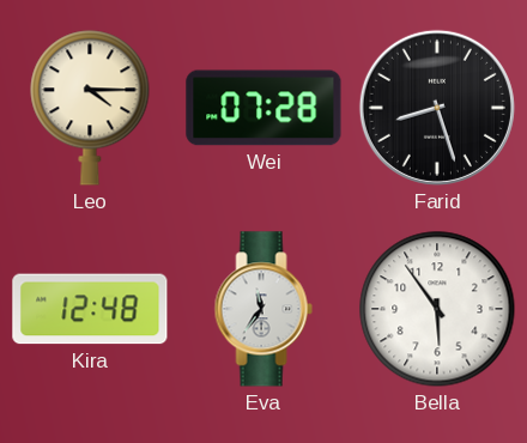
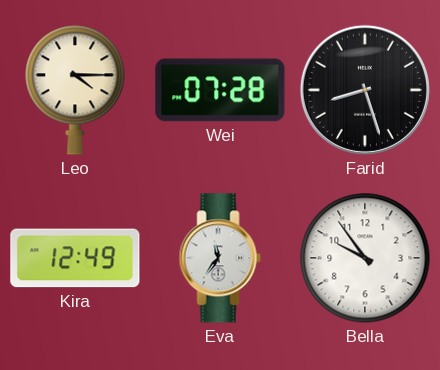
Kira: 12:48 -> 12:49 (75, 258)
Bella: 5:54 -> 9:54 (365, 258)
